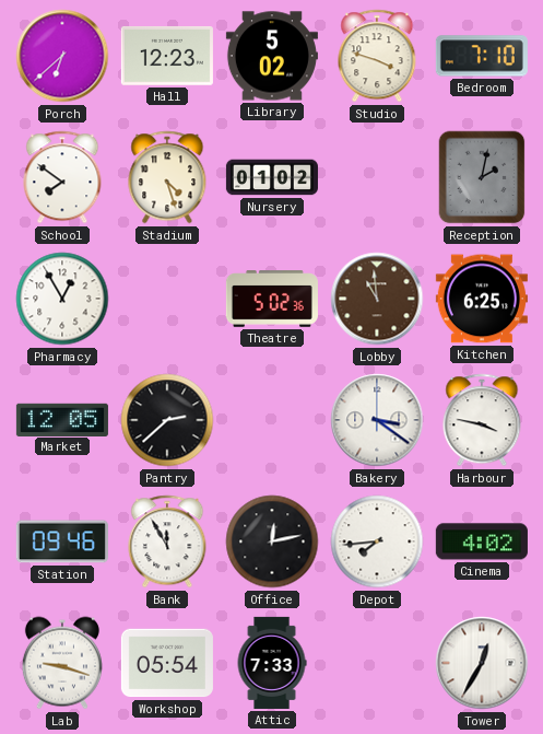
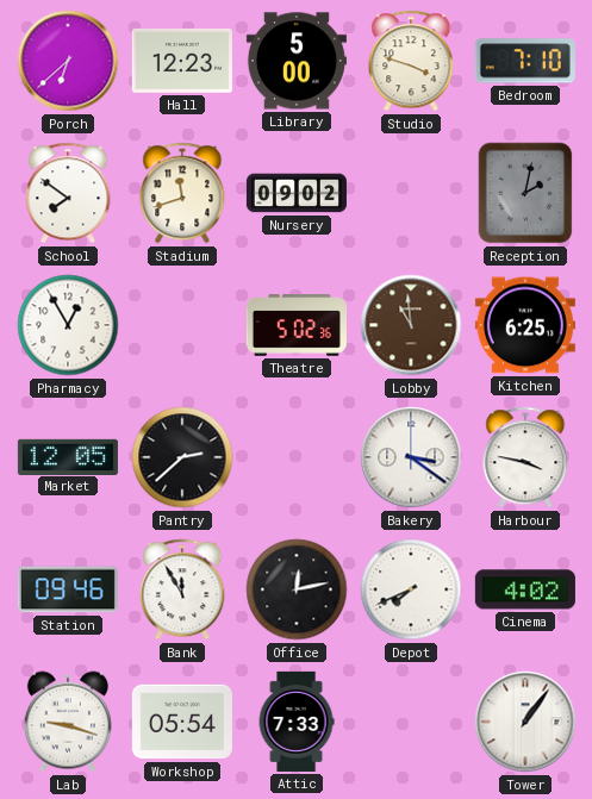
Library: 5:02 -> 5:00 (297, 61)
Stadium: 4:27 -> 11:42 (182, 193)
Nursery: 01:02 -> 09:02 (297, 193)
Depot: 7:44 -> 7:41 (411, 589)
Tower: 12:35 -> 1:06 (525, 722)
